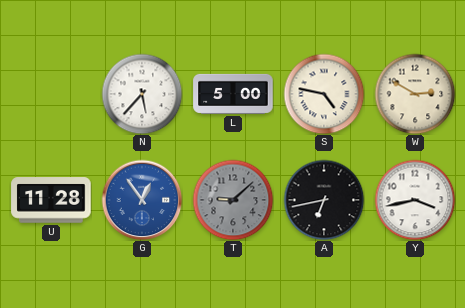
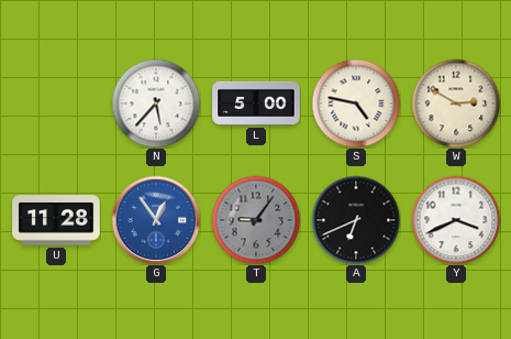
T: 9:08 -> 9:06 (256, 220)
A: 6:43 -> 6:41 (356, 220)
Y: 3:43 -> 3:41 (456, 220)
